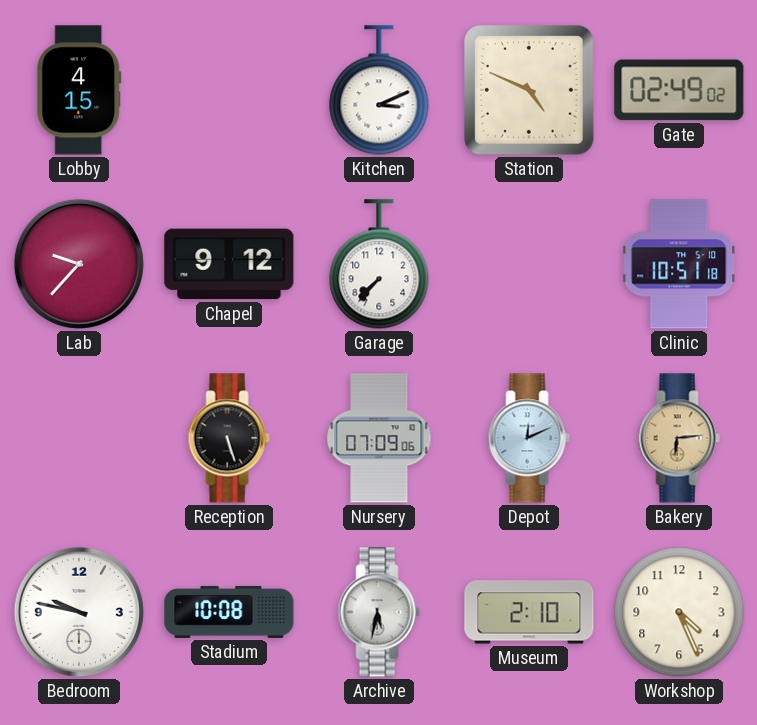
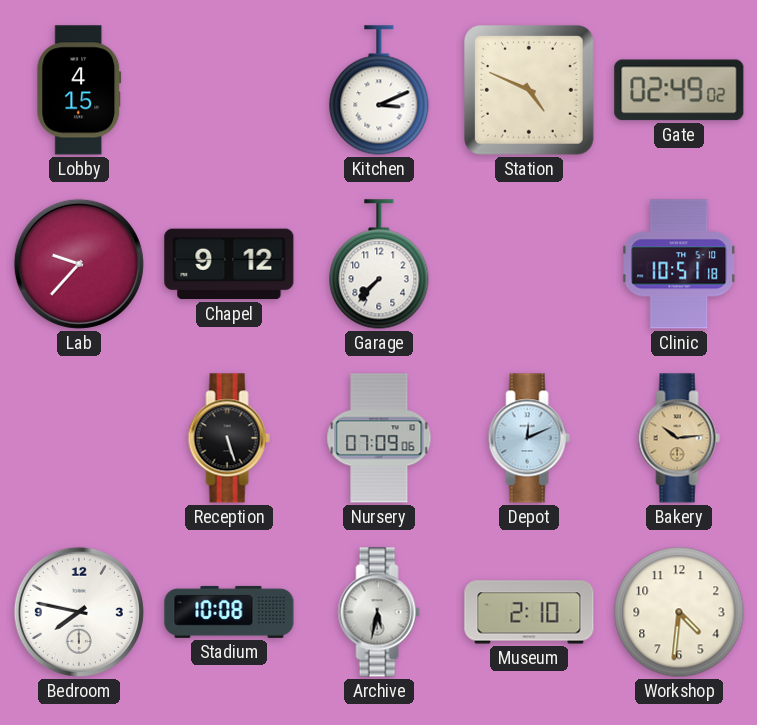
Bakery: 6:14 -> 10:14 (679, 438)
Bedroom: 9:47 -> 7:47 (79, 612)
Workshop: 4:26 -> 4:31 (679, 612)
